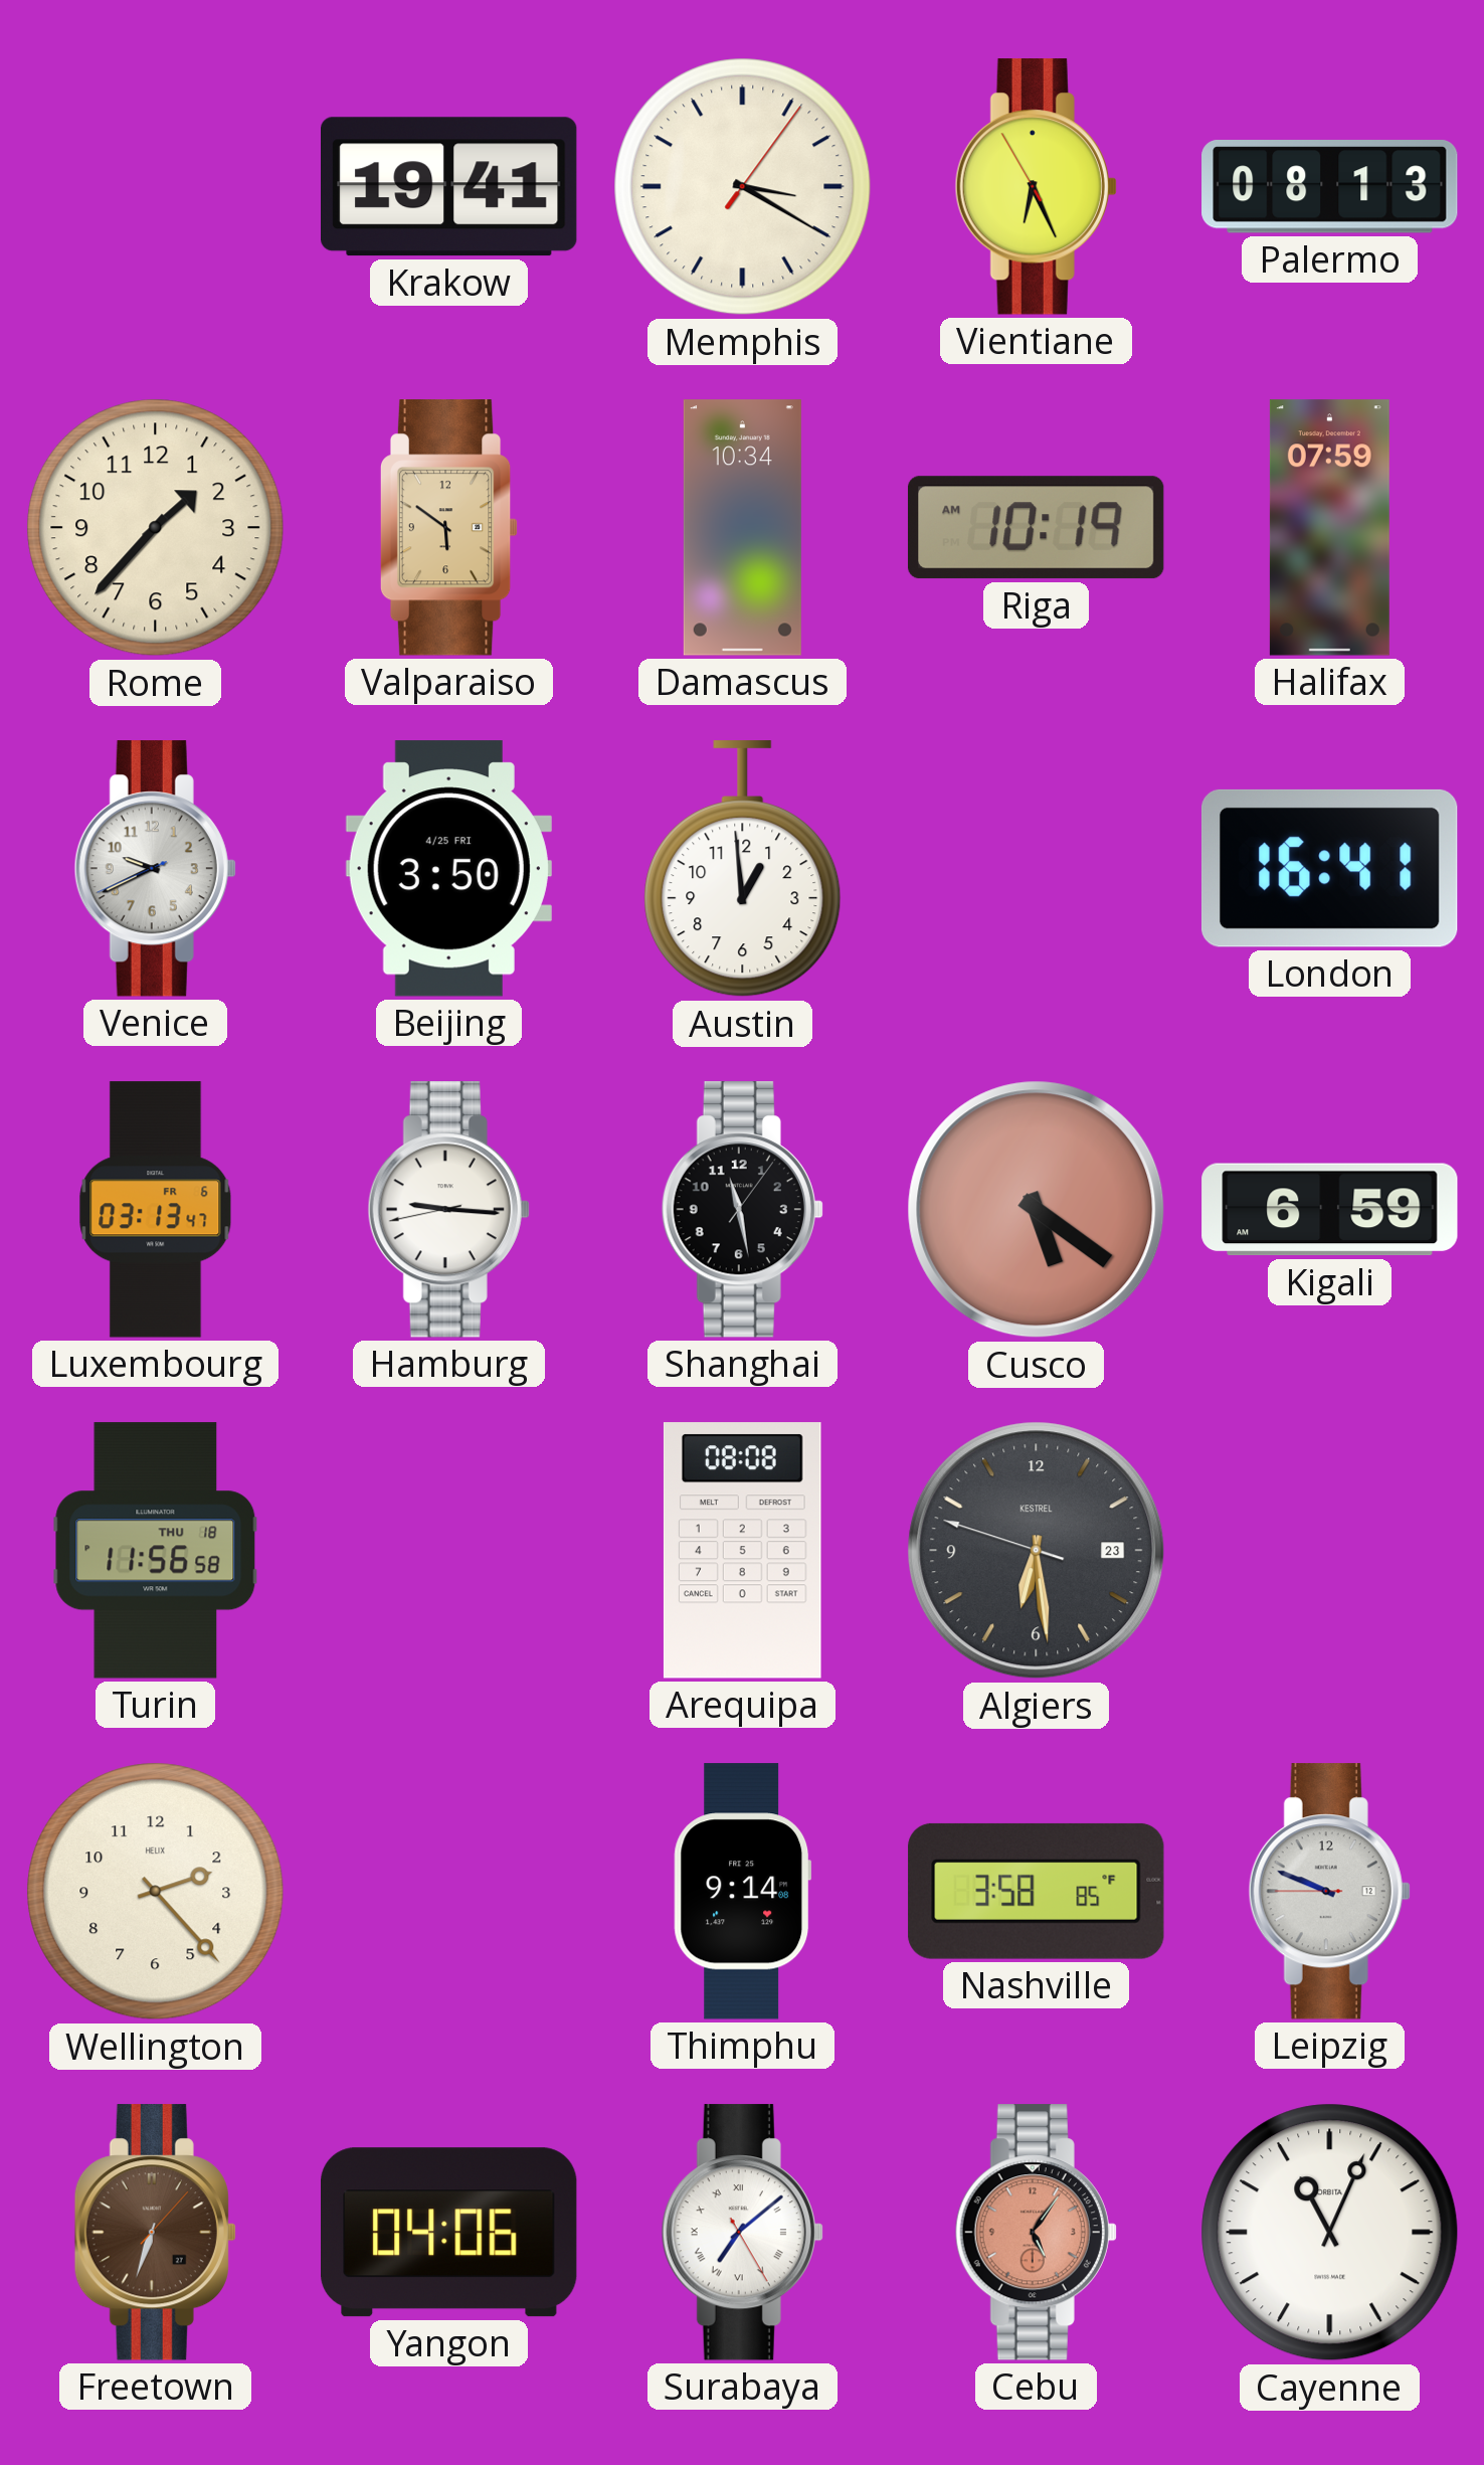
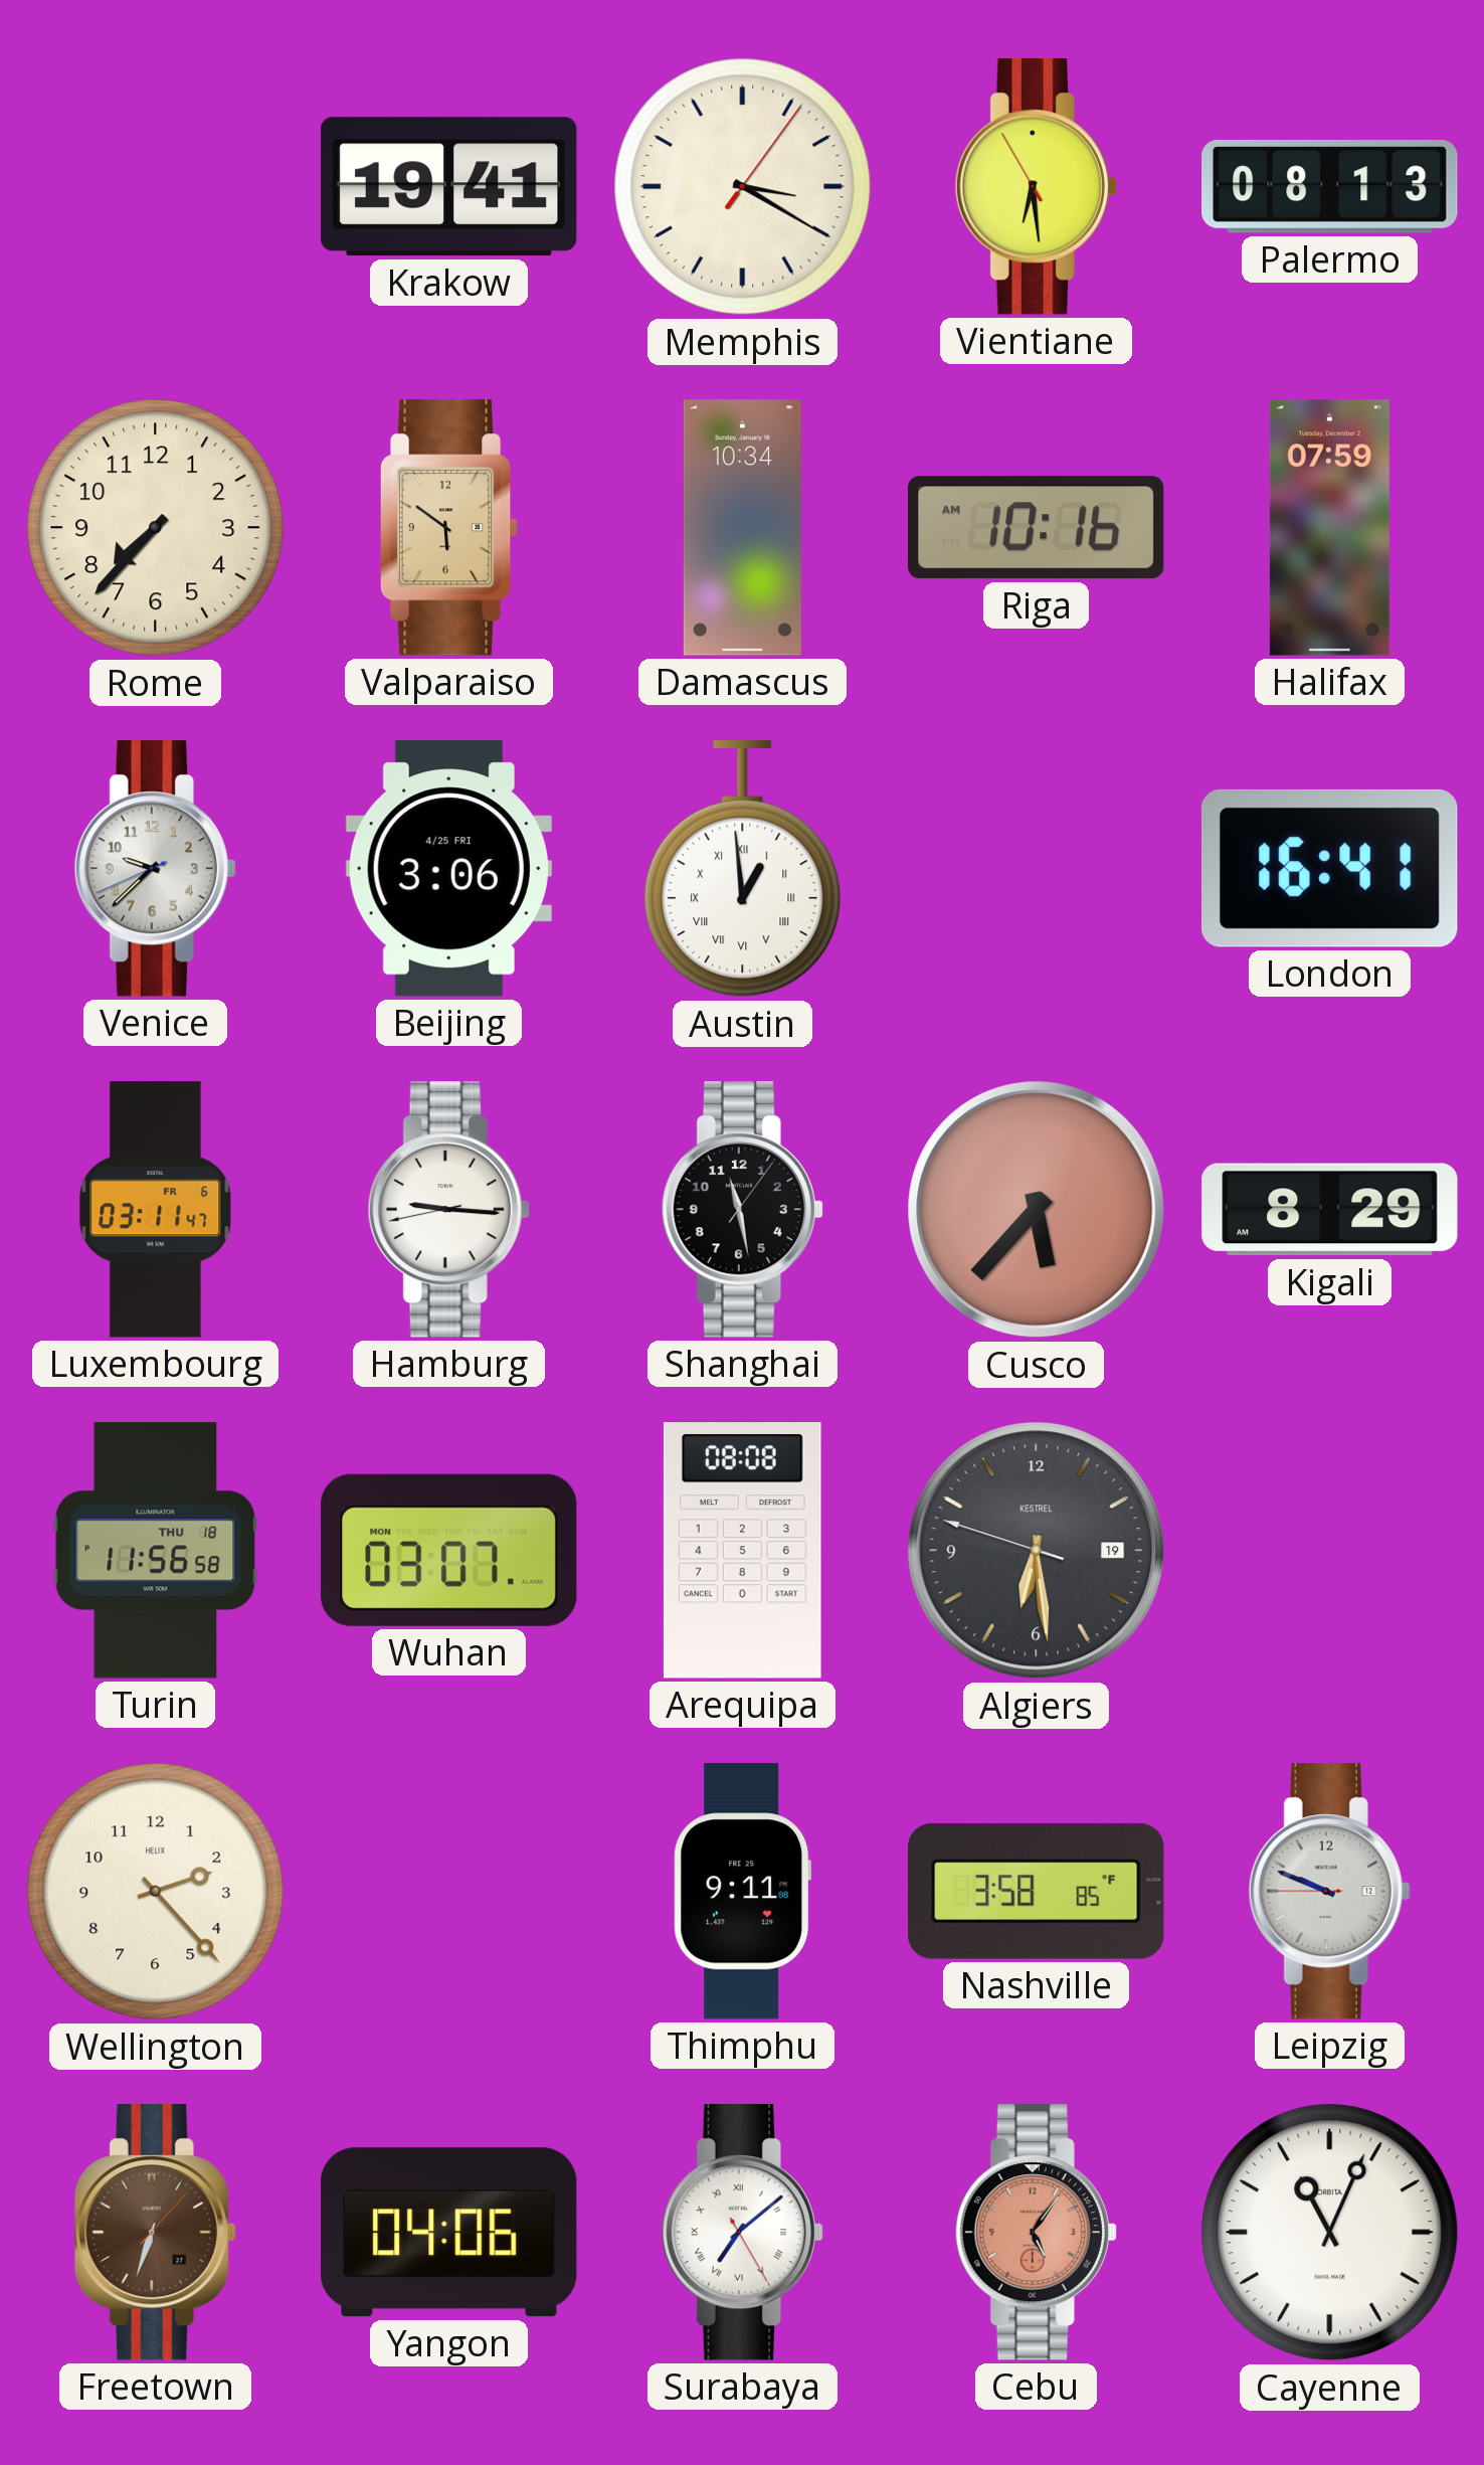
Vientiane: 6:25 -> 6:28 (1036, 187)
Rome: 1:37 -> 7:37 (156, 528)
Riga: 10:19 -> 10:16 (1036, 528)
Venice: 9:40 -> 9:37 (155, 869)
Beijing: 3:50 -> 3:06 (448, 869)
Austin numerals: Arabic -> Roman (743, 869)
Luxembourg: 03:13 -> 03:11 (156, 1210)
Cusco: 5:21 -> 5:37 (1037, 1210)
Kigali: 6:59 -> 8:29 (1330, 1210)
Wuhan: none -> 03:07 (449, 1550)
Algiers date: 23 -> 19 (1037, 1551)
Thimphu: 9:14 -> 9:11 (743, 1892)
